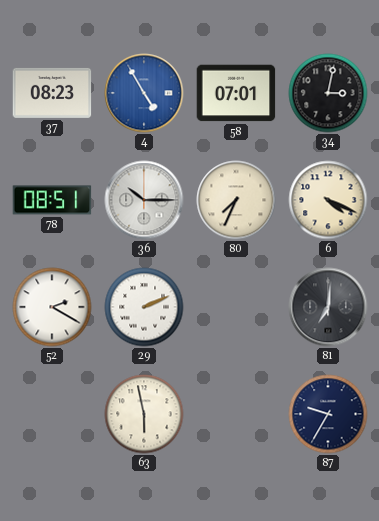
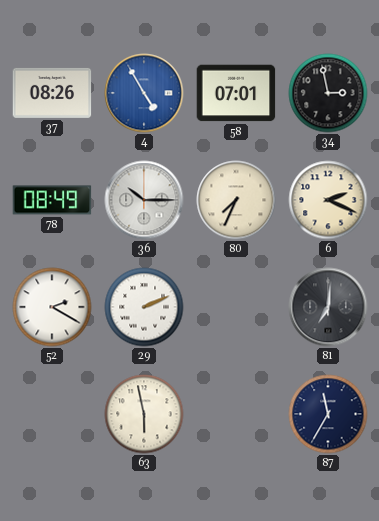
37: 08:23 -> 08:26 (52, 93)
34: 3:02 -> 2:58 (328, 93)
78: 08:51 -> 08:49 (52, 200)
6: 4:19 -> 2:19 (328, 200)
87: 9:35 -> 11:35 (328, 414)
